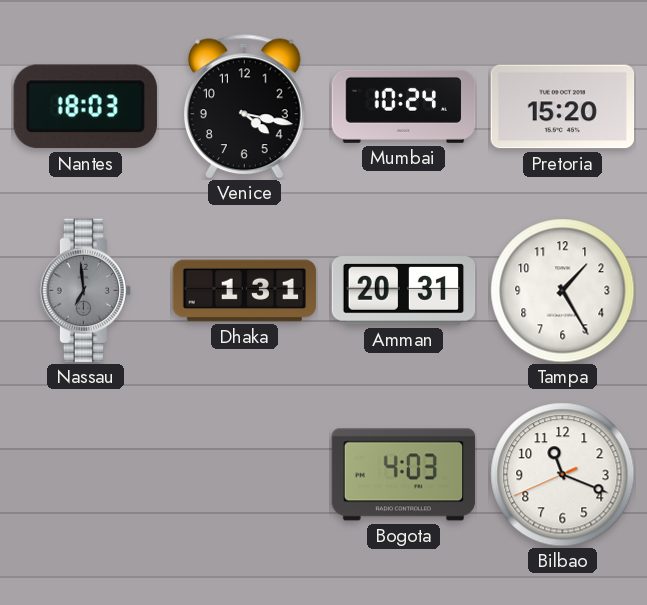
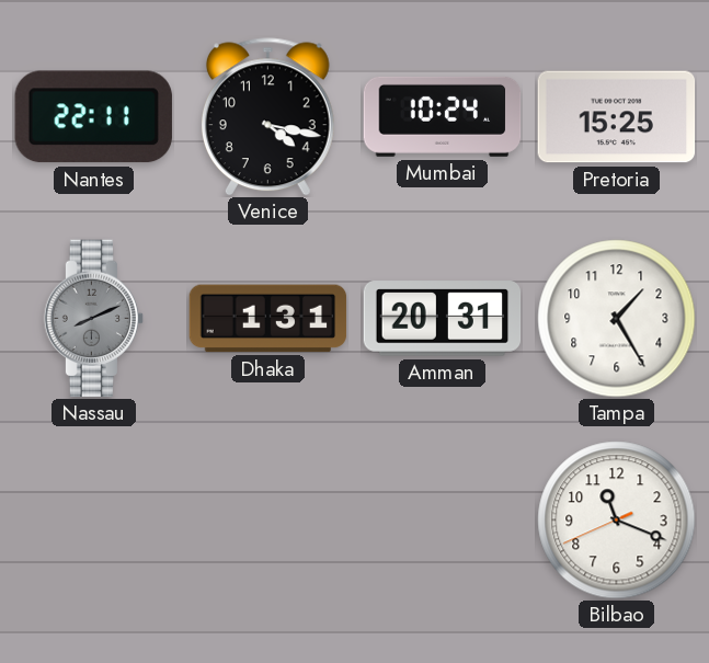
Nantes: 18:03 -> 22:11 (93, 117)
Pretoria: 15:20 -> 15:25 (617, 117)
Nassau: 6:59 -> 8:11 (94, 319)
Bogota: 4:03 -> none (404, 475)
